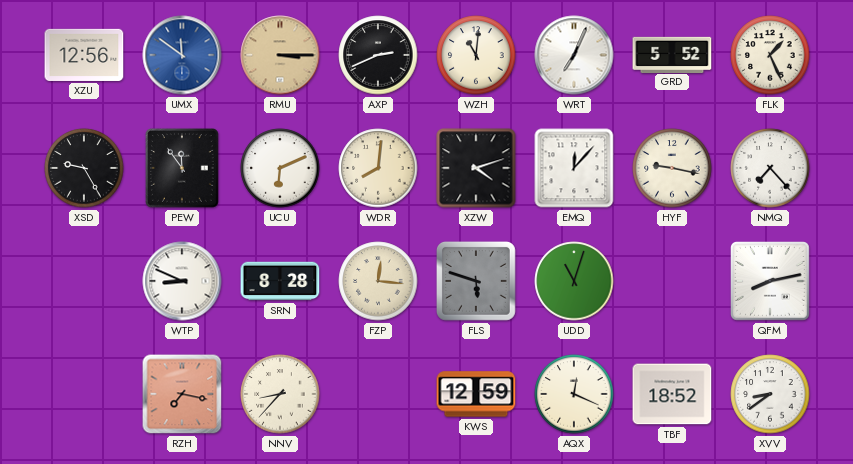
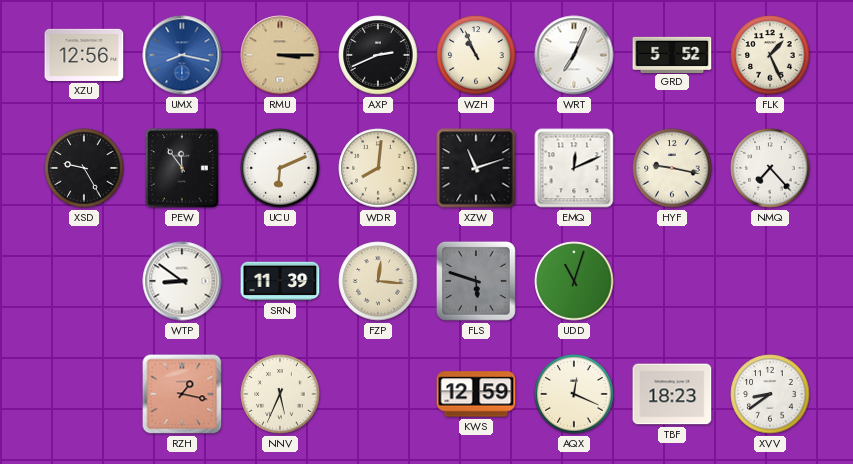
UMX: 11:51 -> 8:17 (182, 55)
WZH: 11:01 -> 10:56 (476, 55)
XZW: 4:12 -> 11:12 (476, 168)
EMQ: 12:07 -> 12:11 (574, 168)
WTP: 8:49 -> 8:51 (182, 281)
SRN: 8:28 -> 11:39 (280, 281)
QFM: 8:13 -> none (771, 282)
RZH: 7:17 -> 1:17 (182, 394)
NNV: 8:37 -> 5:34 (280, 394)
TBF: 18:52 -> 18:23 (672, 394)
